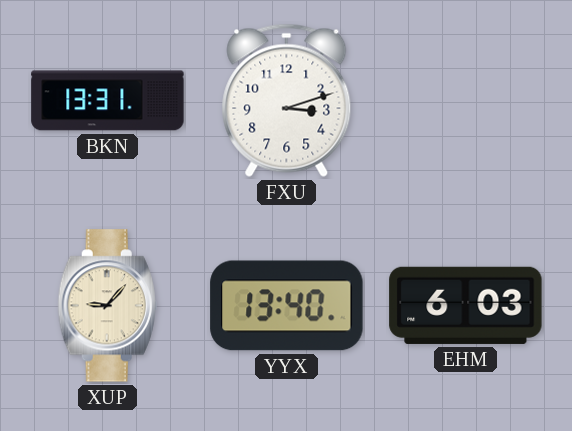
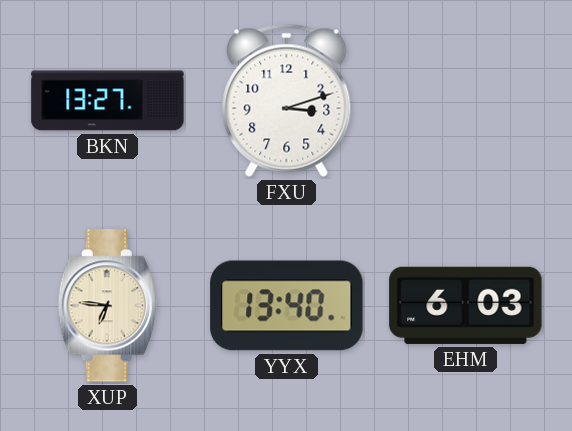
BKN: 13:31 -> 13:27 (108, 101)
XUP: 9:07 -> 6:46 (107, 306)
